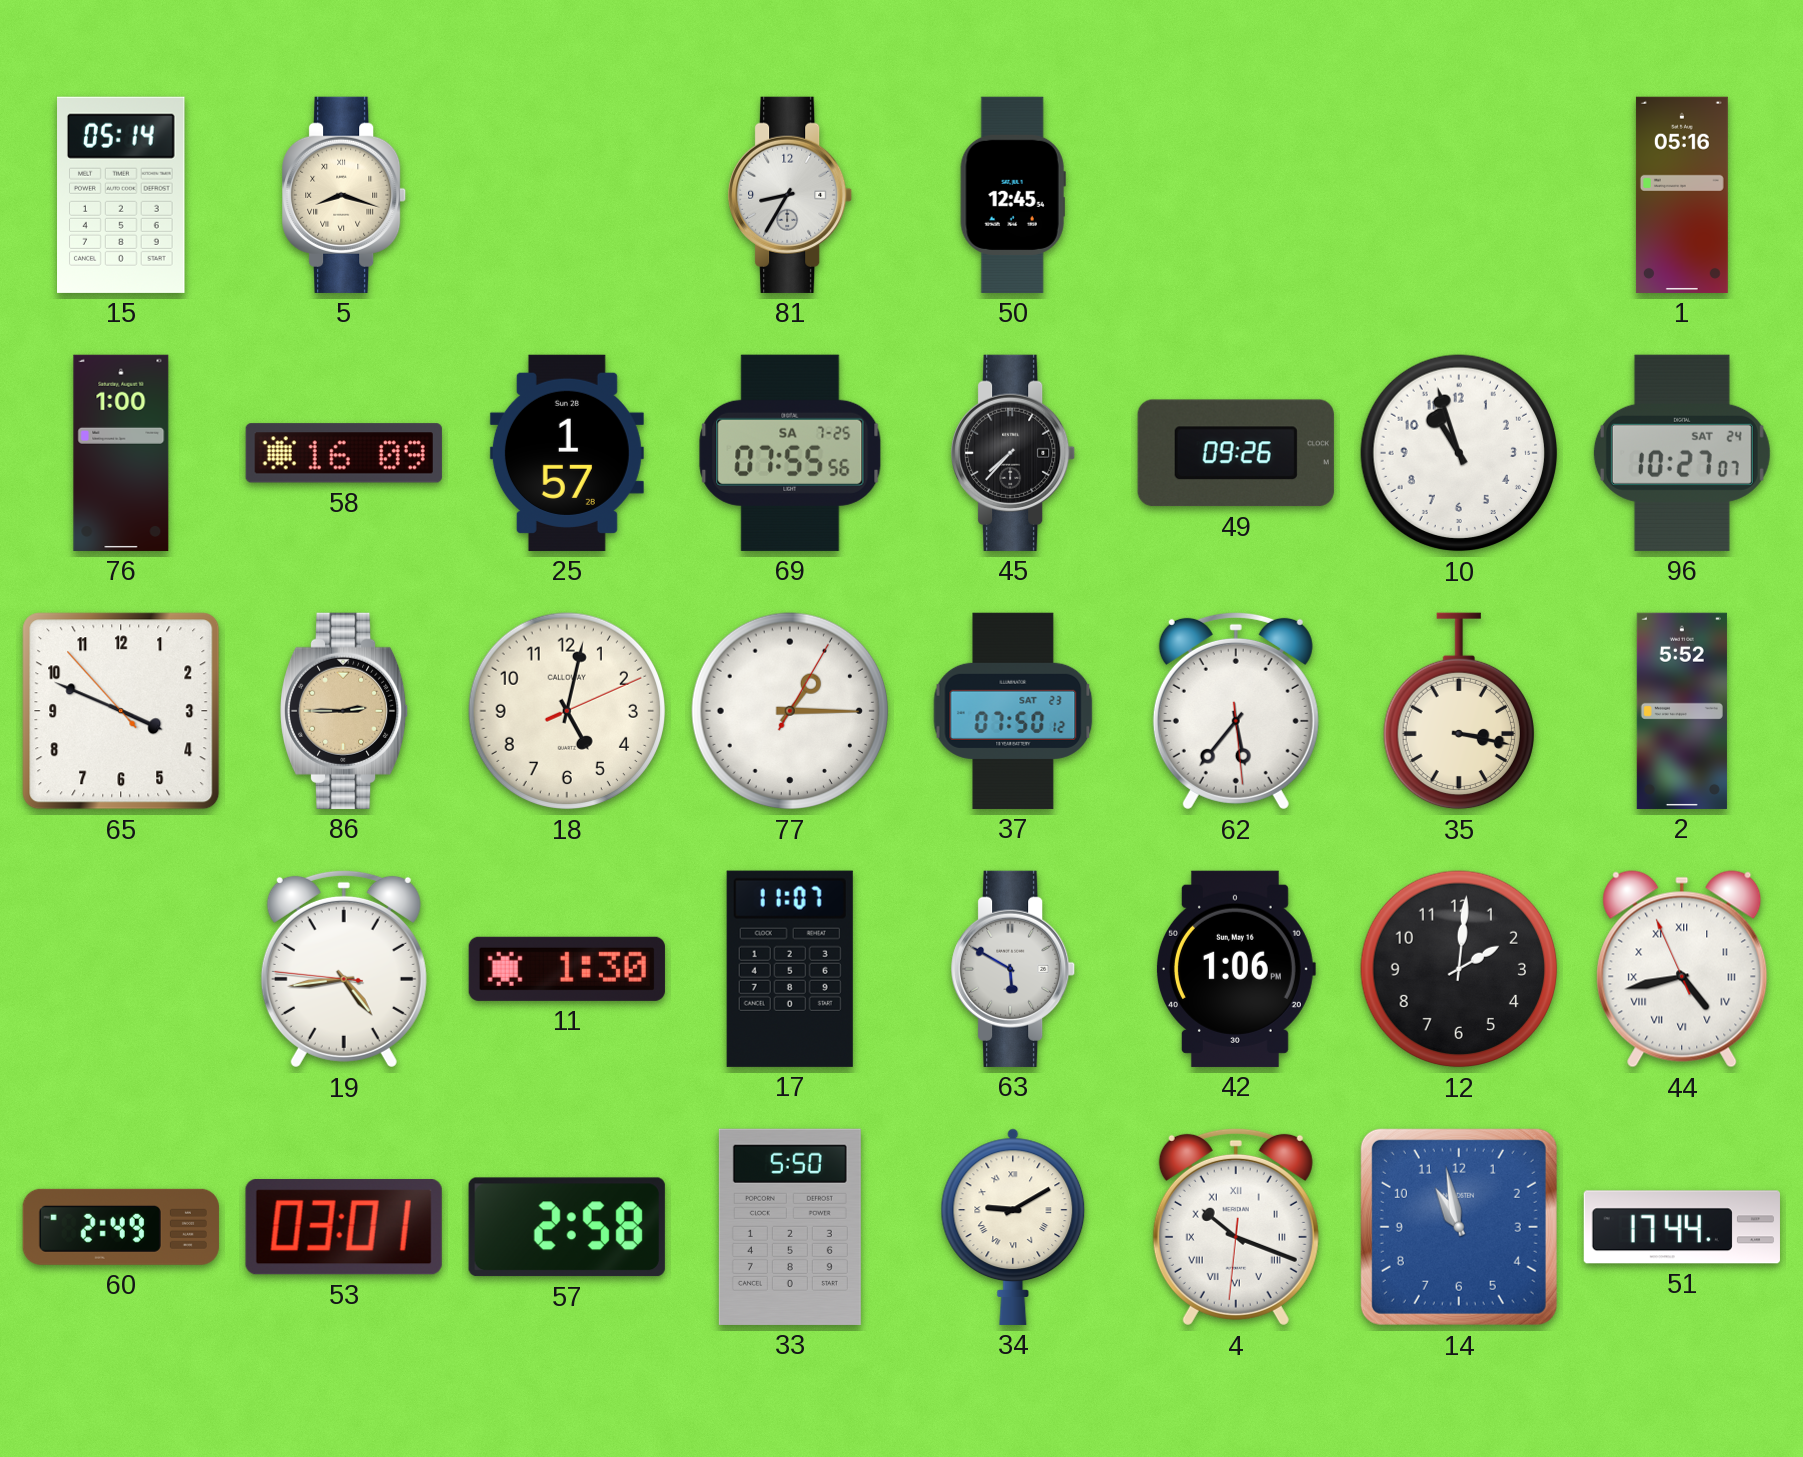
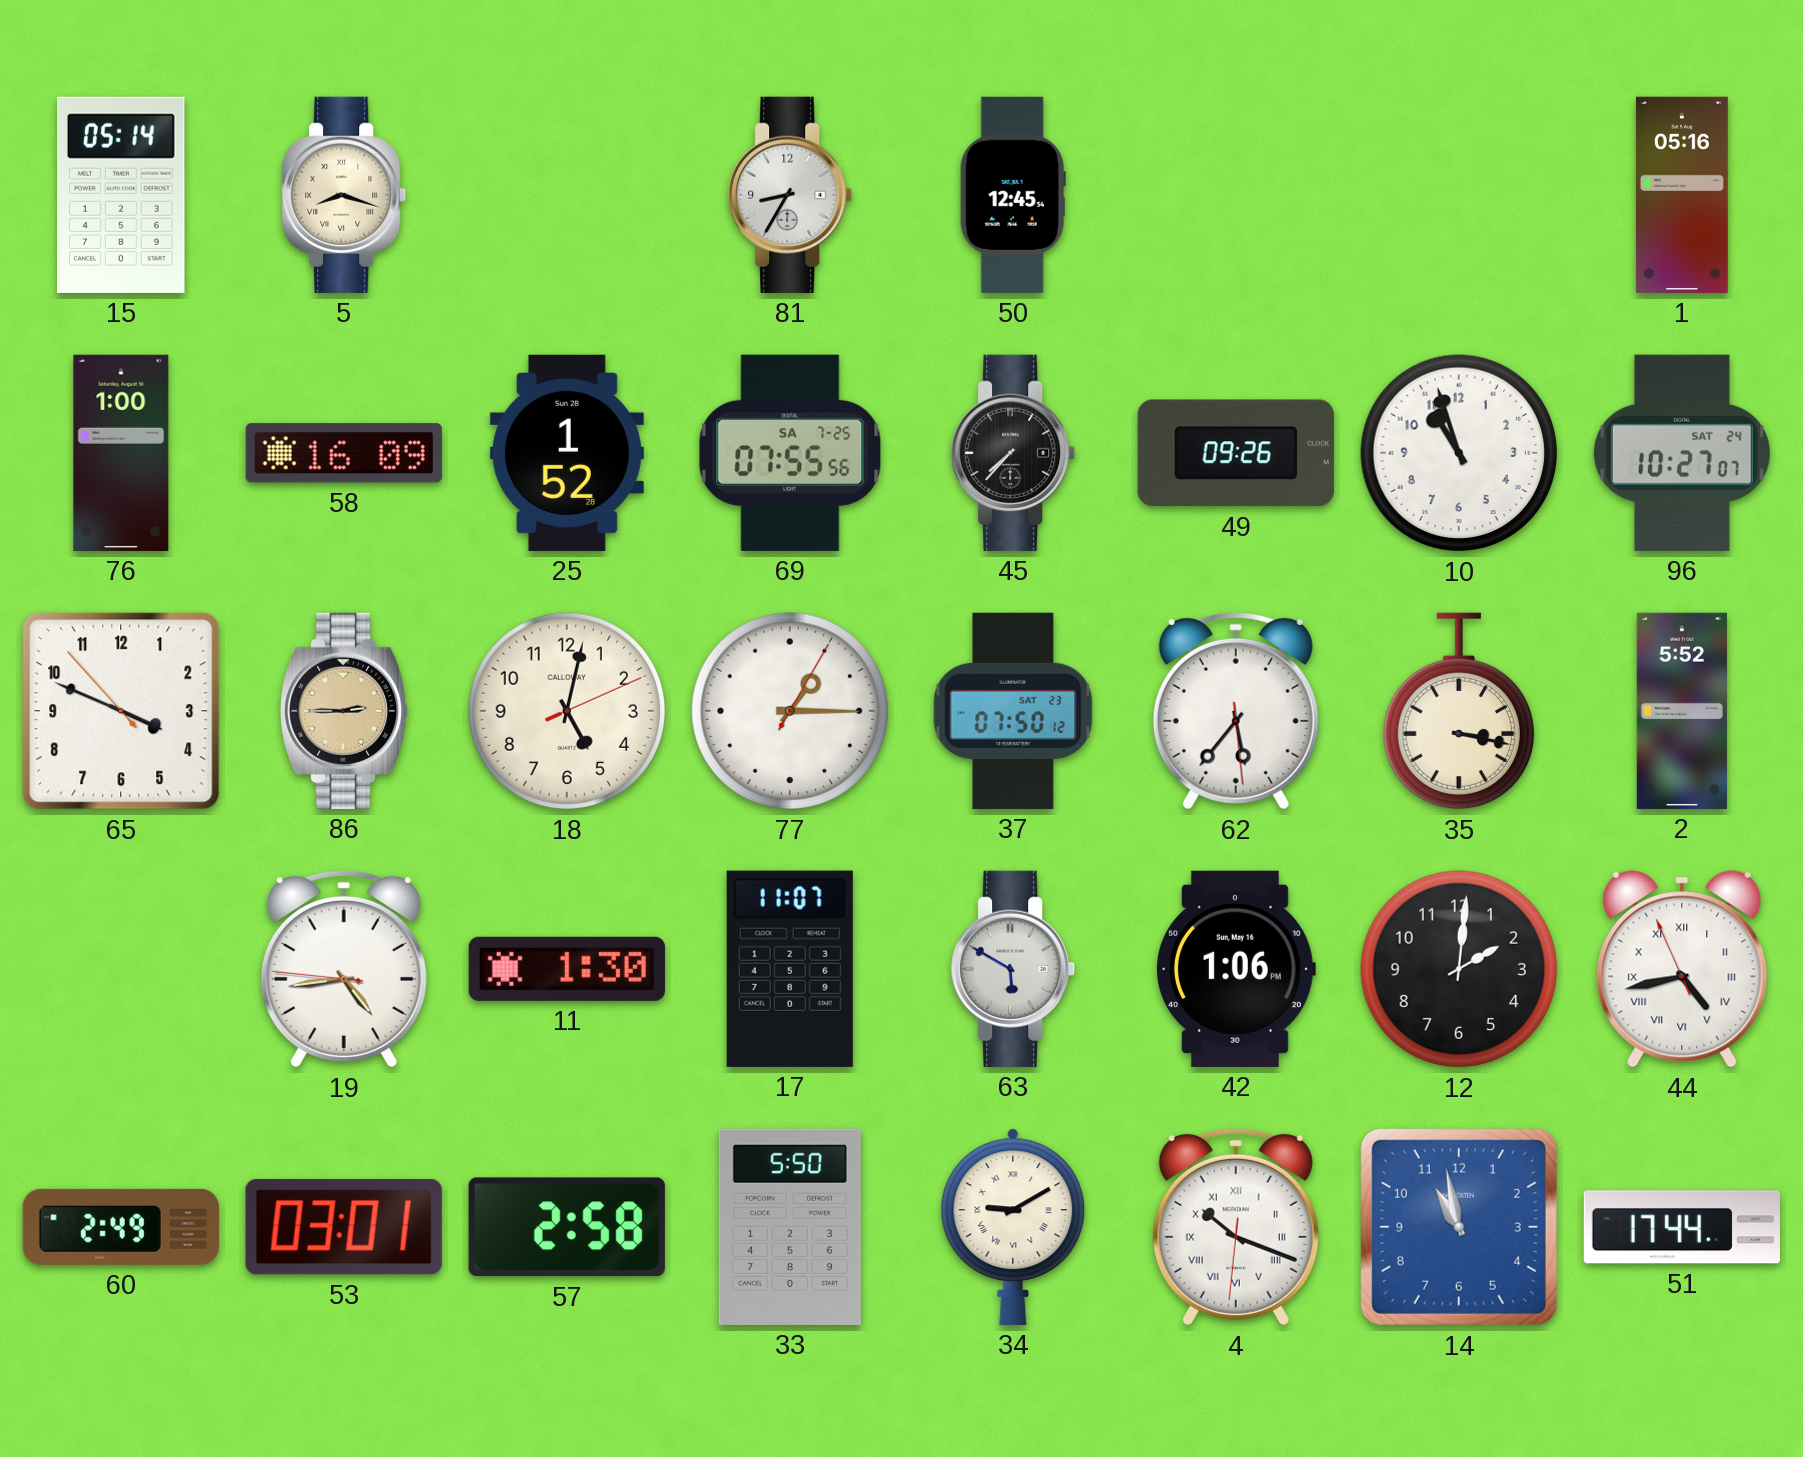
25: 1:57 -> 1:52 (567, 453)
